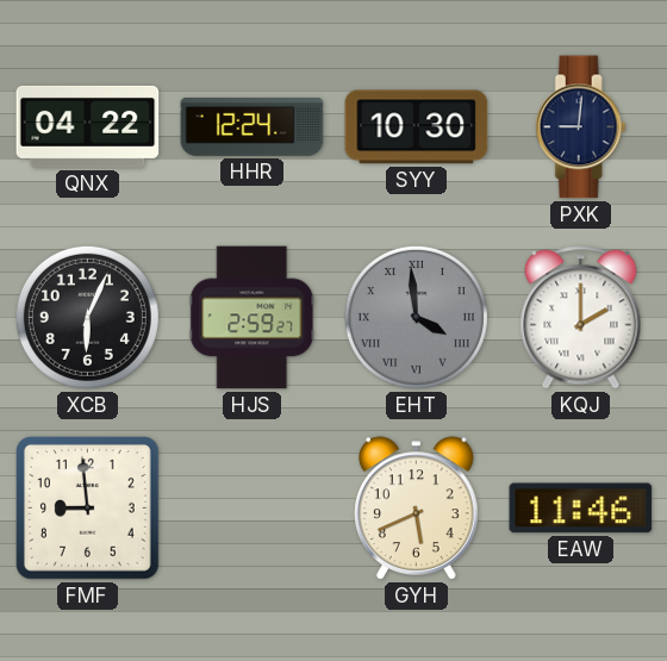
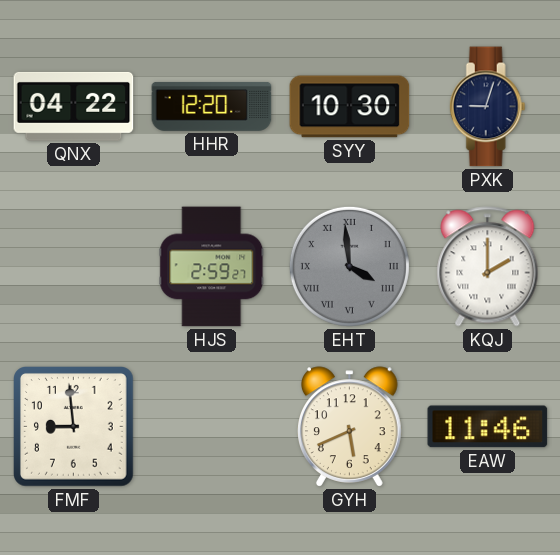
HHR: 12:24 -> 12:20 (212, 106)
PXK: 9:01 -> 9:03 (487, 107)
XCB: 6:04 -> none (87, 317)
